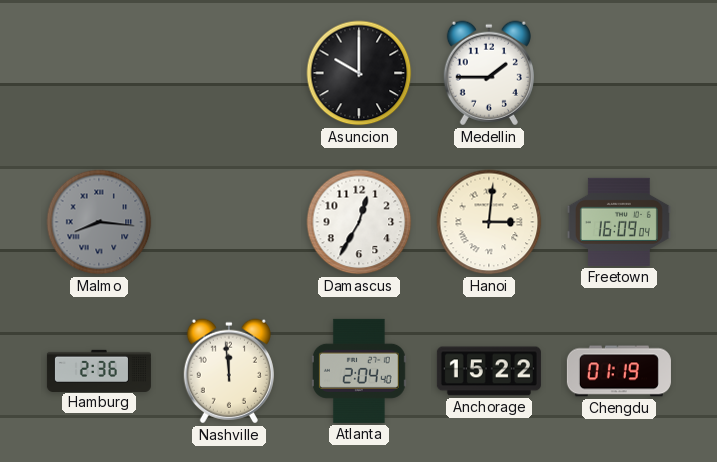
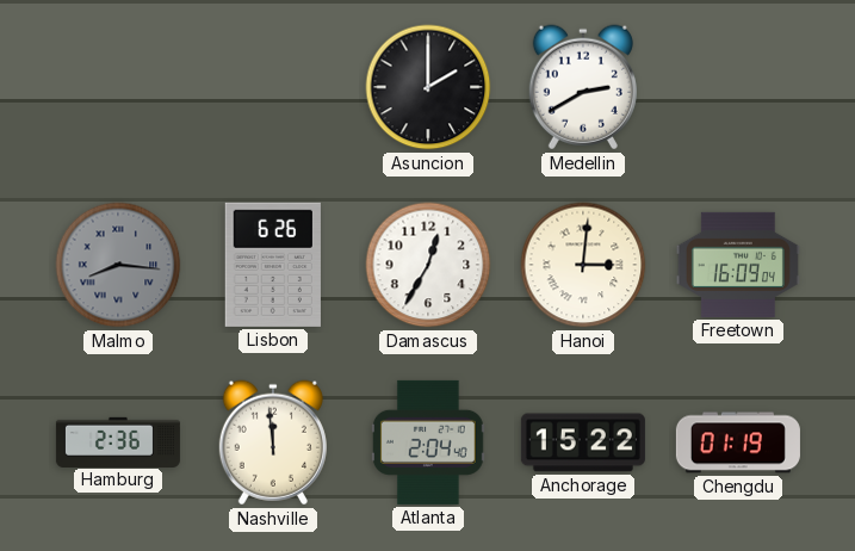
Asuncion: 10:00 -> 2:00 (428, 87)
Medellin: 1:45 -> 2:40 (583, 87)
Lisbon: none -> 6:26 (273, 265)
